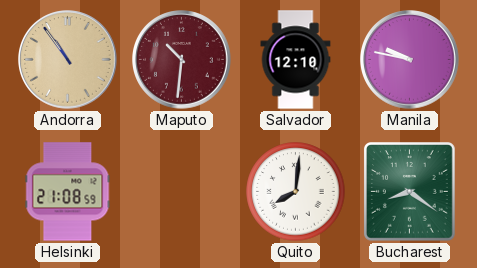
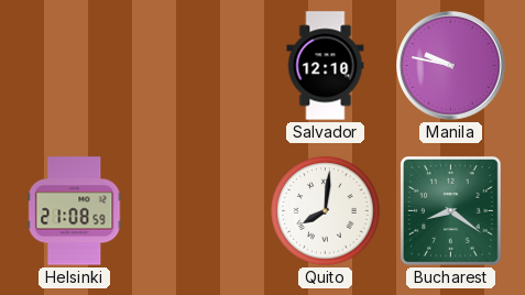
Andorra: 10:54 -> none (68, 60)
Maputo: 10:31 -> none (182, 60)
